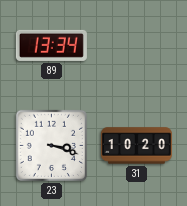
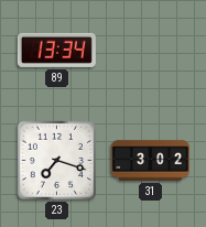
23: 3:18 -> 7:18 (56, 160)
31: 10:20 -> 3:02 (150, 161)
